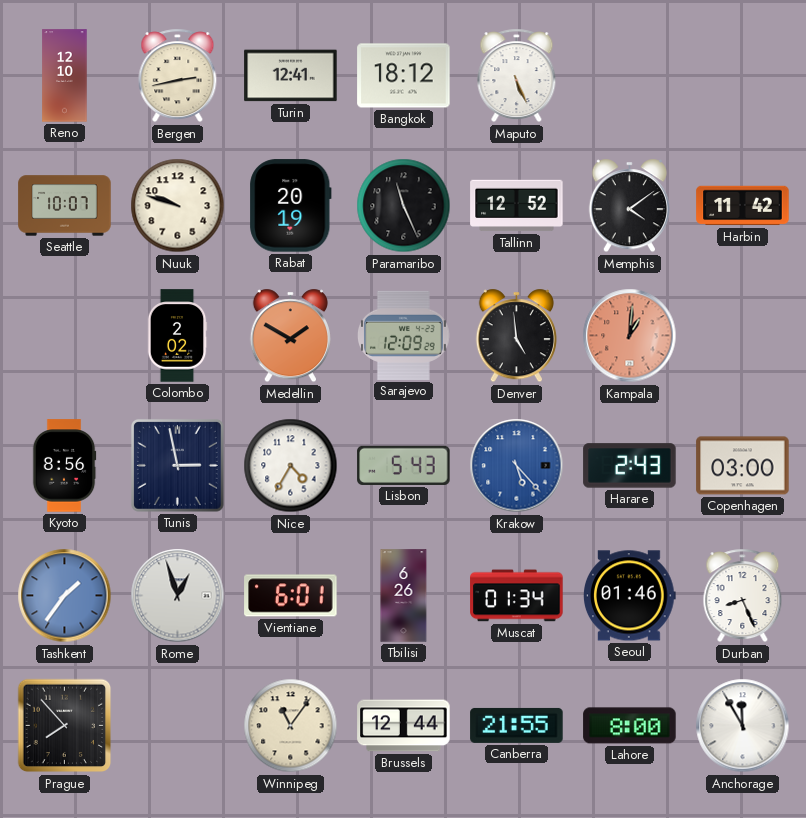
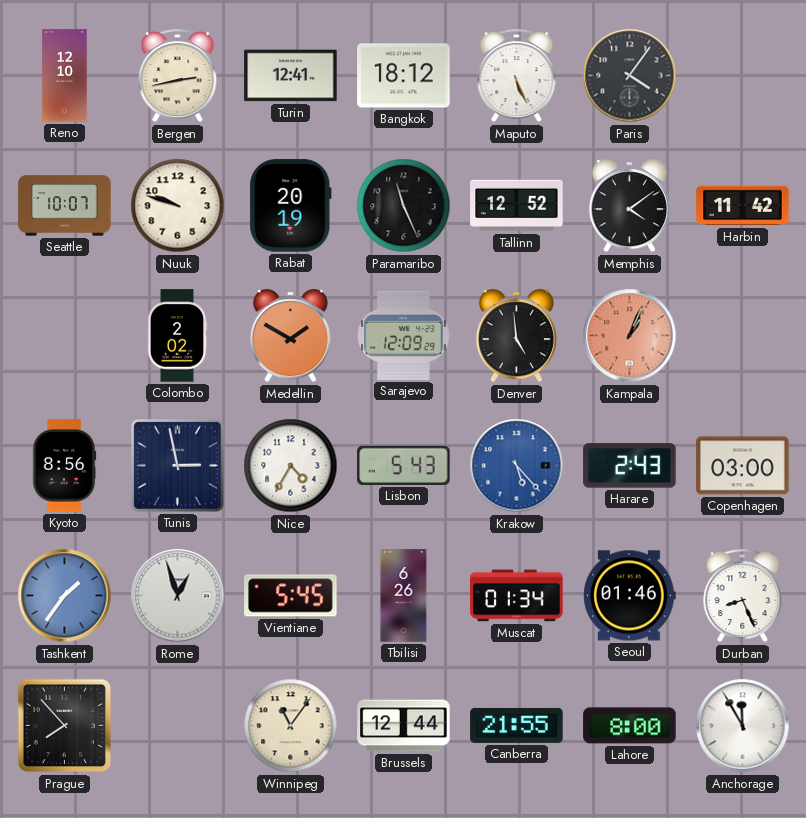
Paris: none -> 4:06 (630, 76)
Kampala: 1:01 -> 1:04 (630, 336)
Vientiane: 6:01 -> 5:45 (291, 596)
